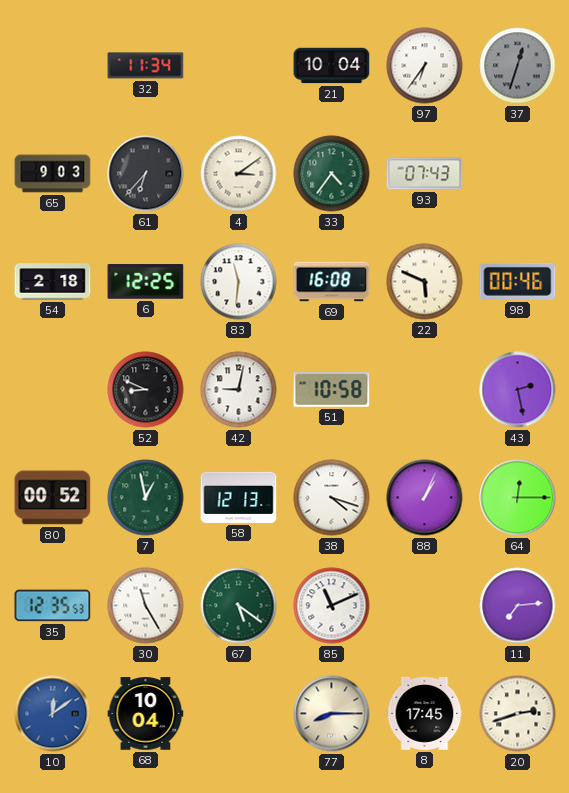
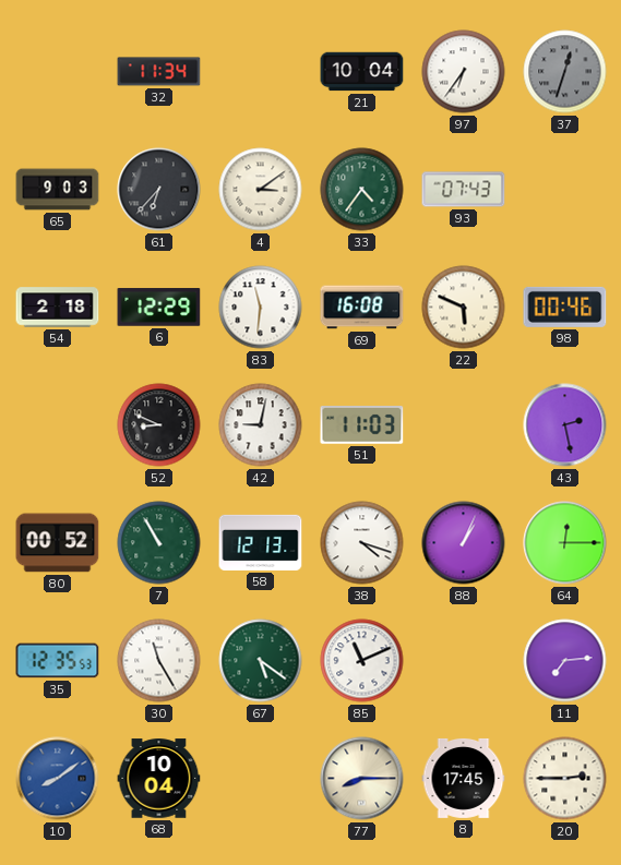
6: 12:25 -> 12:29 (159, 308)
51: 10:58 -> 11:03 (362, 425)
7: 12:58 -> 10:55 (159, 543)
10: 12:09 -> 8:09 (58, 779)
20: 2:42 -> 2:45 (565, 779)
